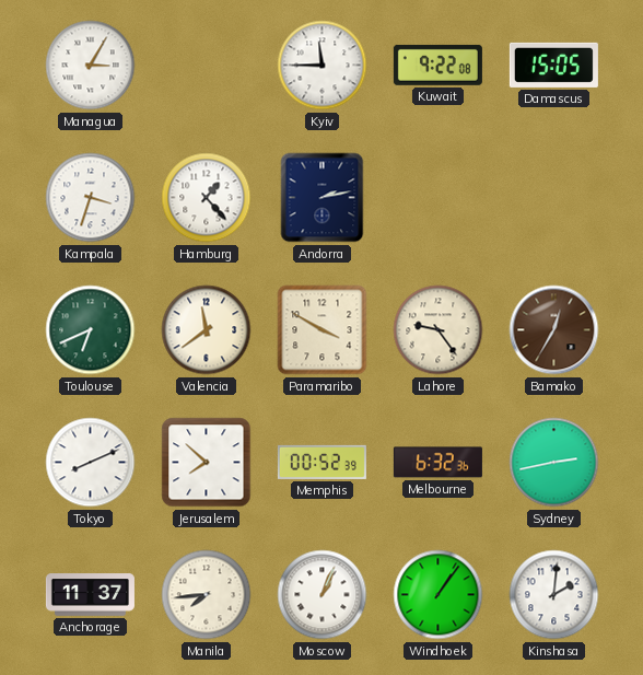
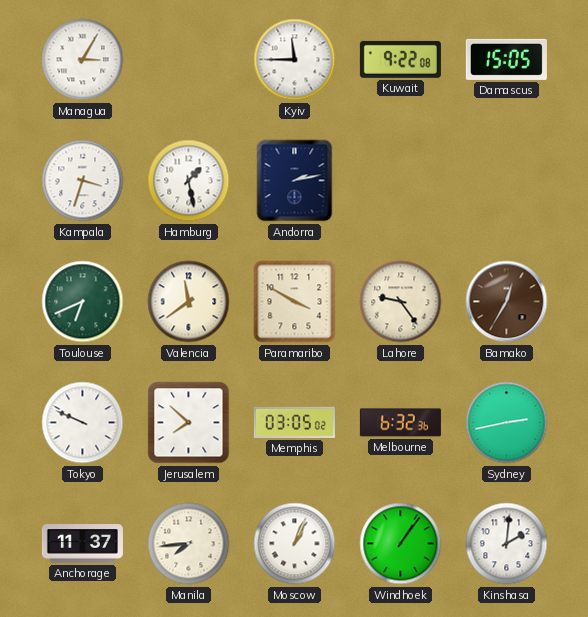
Hamburg: 1:23 -> 1:28 (189, 181)
Tokyo: 8:11 -> 9:49 (83, 423)
Memphis: 00:52 -> 03:05 (294, 422)
